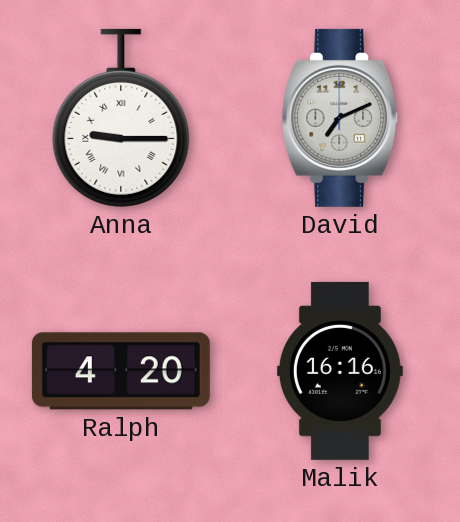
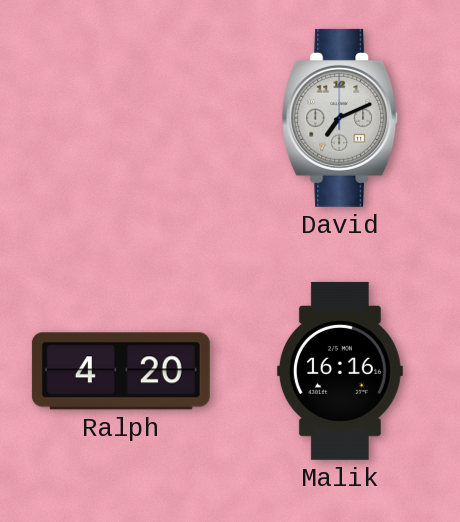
Anna: 9:15 -> none (121, 118)
